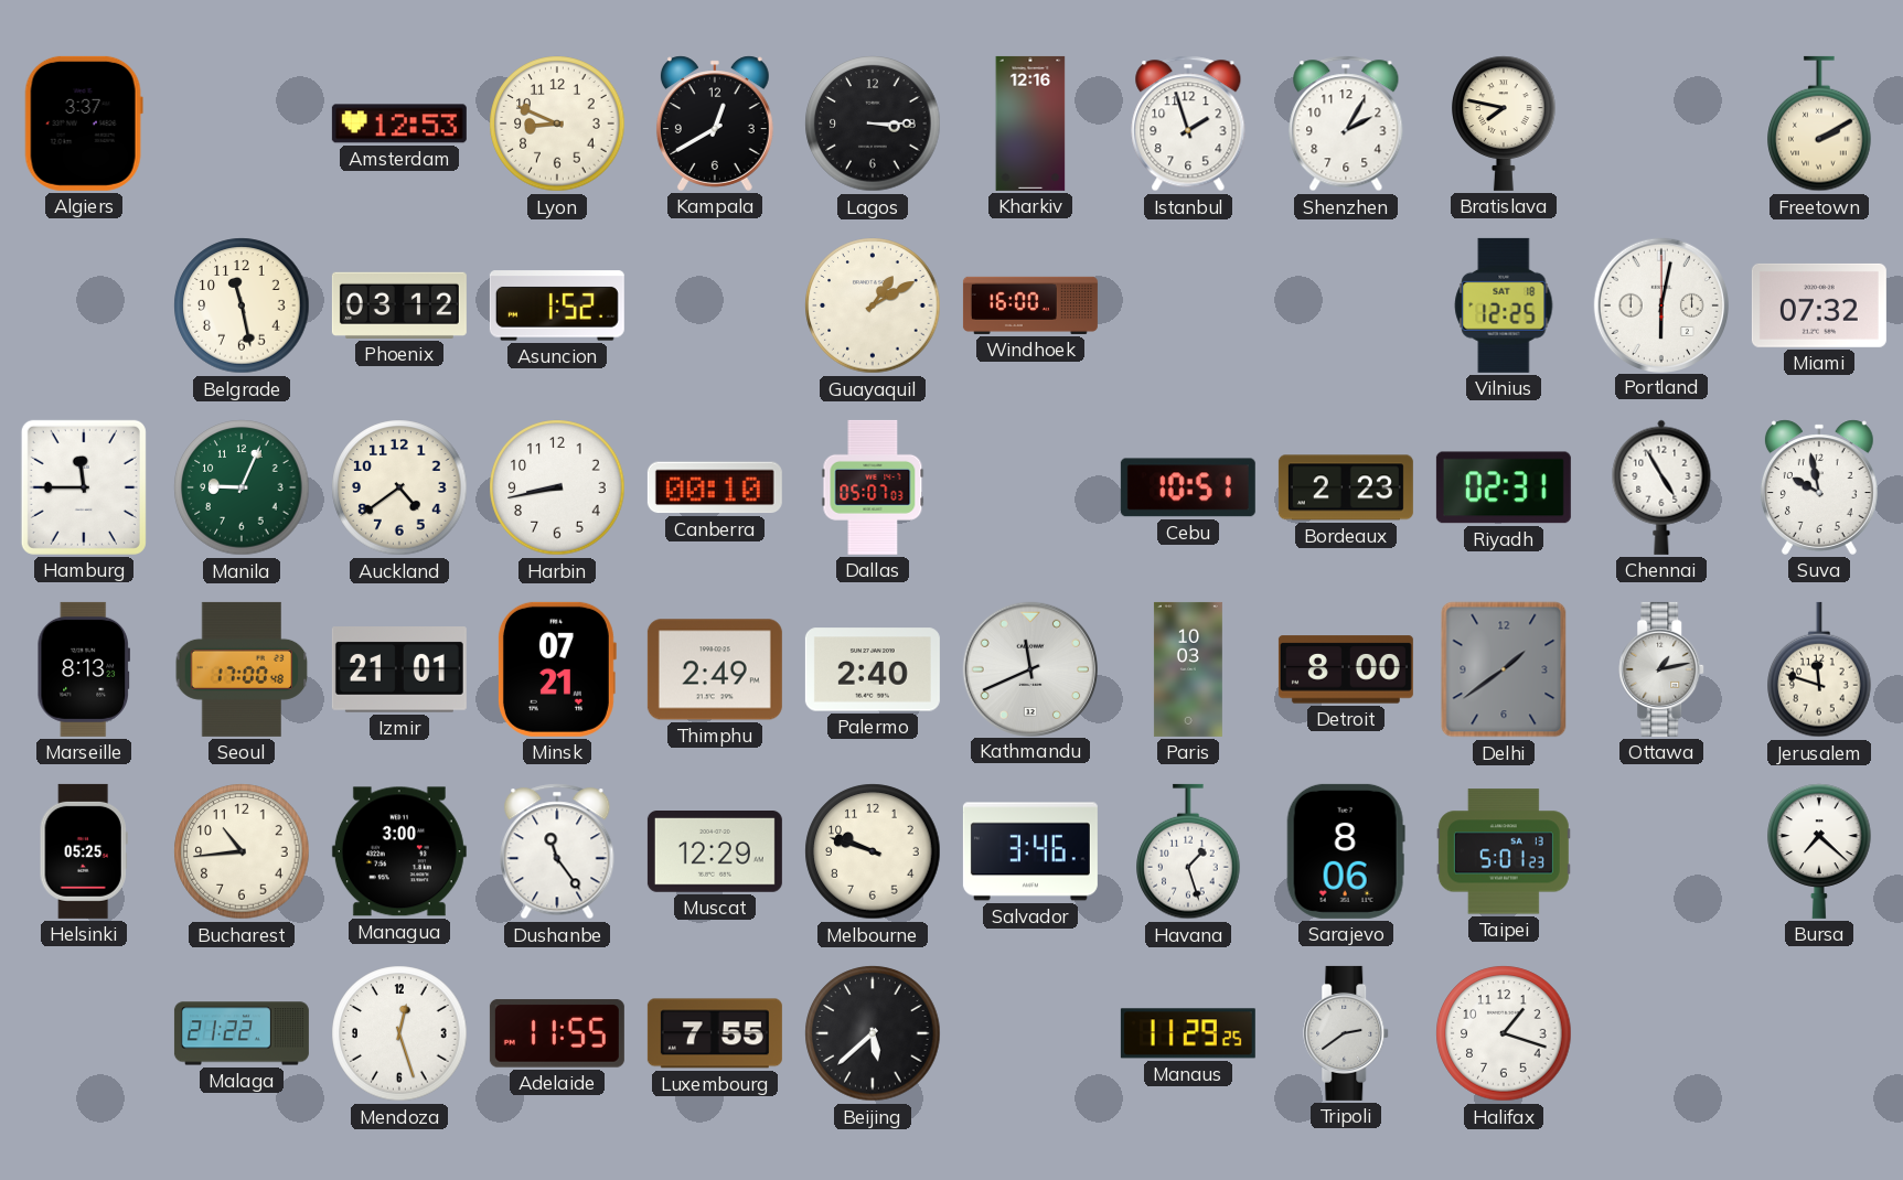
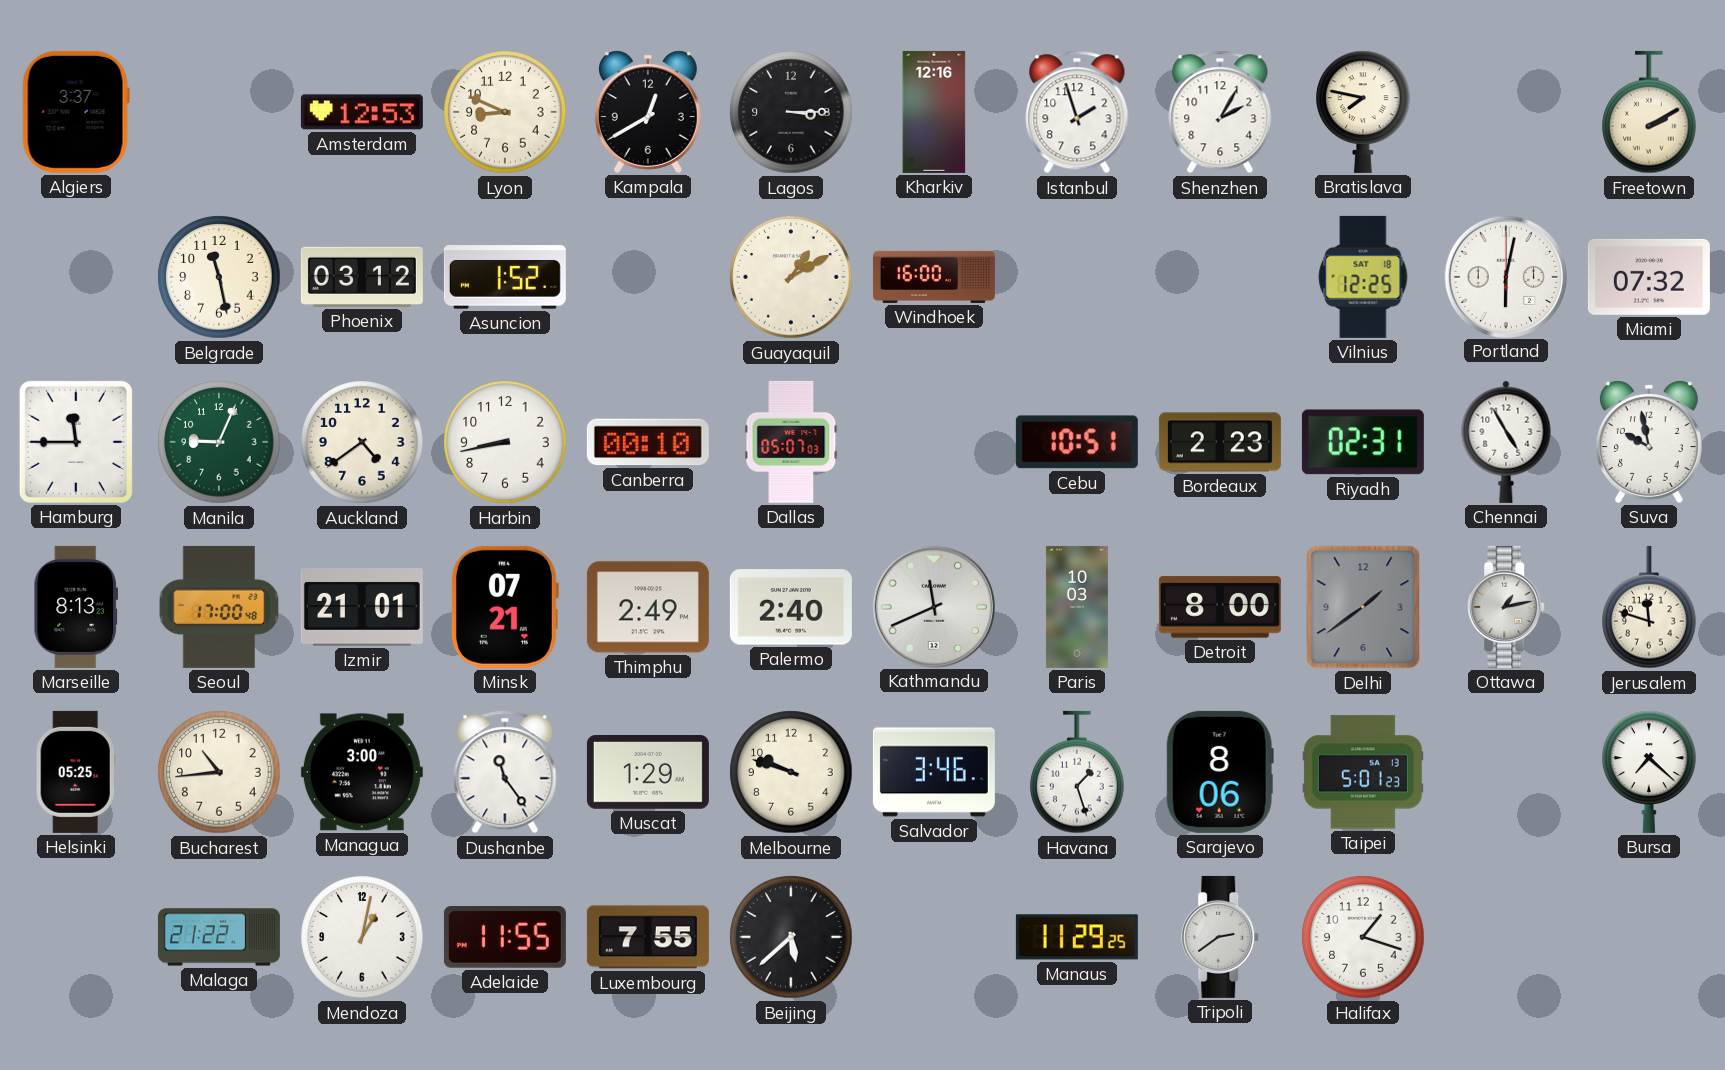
Muscat: 12:29 -> 1:29 (648, 773)
Mendoza: 12:27 -> 1:02 (362, 937)
